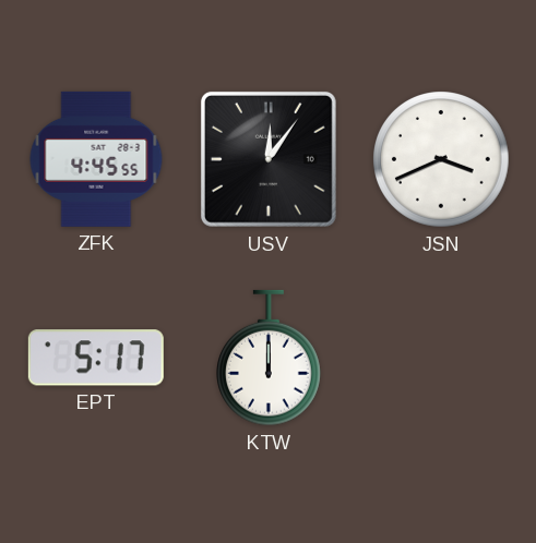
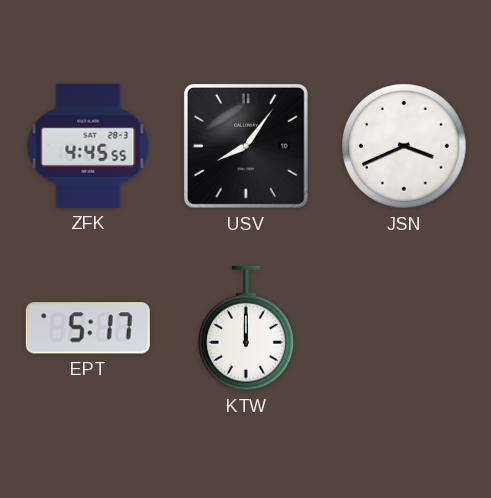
USV: 12:06 -> 8:06 (246, 146)
